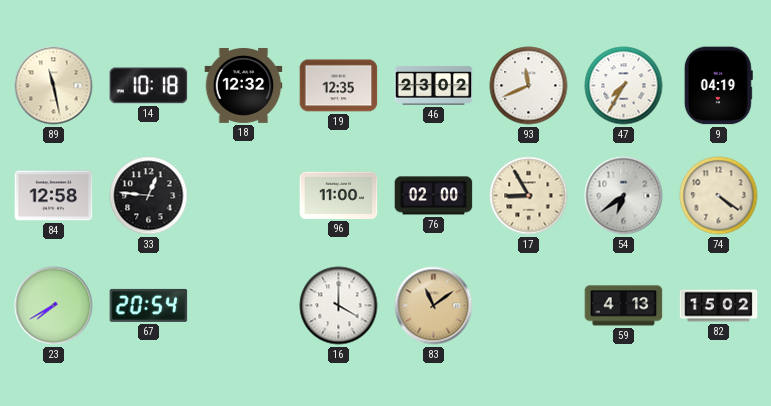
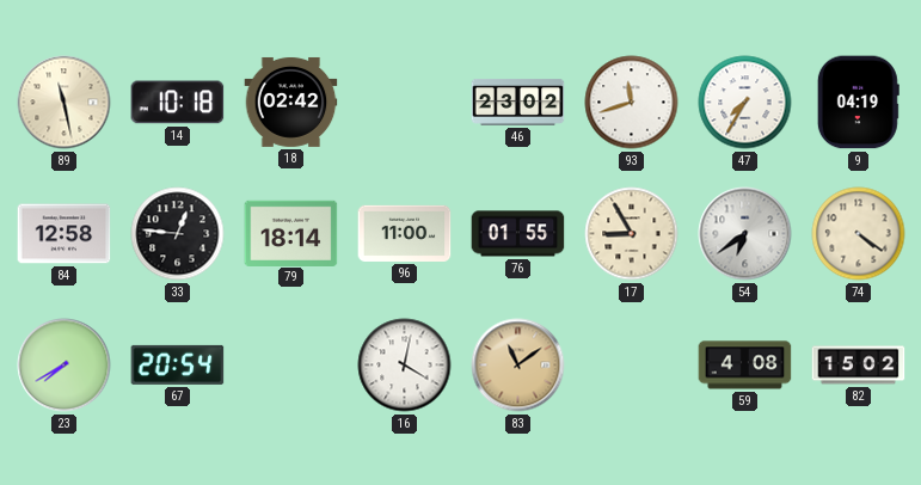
18: 12:32 -> 02:42 (291, 102)
19: 12:35 -> none (339, 86)
93: 11:41 -> 11:42 (632, 103)
79: none -> 18:14 (291, 233)
76: 02:00 -> 01:55 (518, 234)
16: 4:00 -> 4:02 (405, 366)
59: 4:13 -> 4:08 (745, 366)
